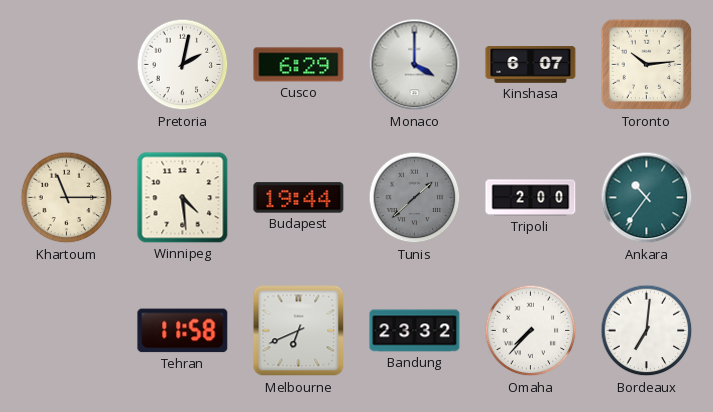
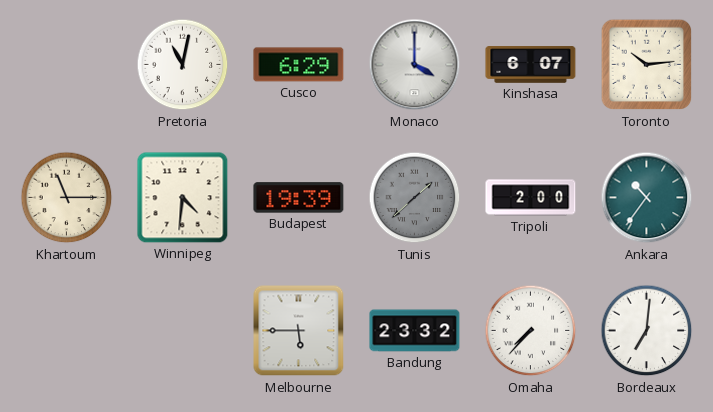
Pretoria: 2:02 -> 11:02 (183, 65)
Winnipeg: 4:29 -> 4:31 (183, 198)
Budapest: 19:44 -> 19:39 (299, 198)
Tehran: 11:58 -> none (183, 331)
Melbourne: 6:41 -> 5:45 (299, 331)
